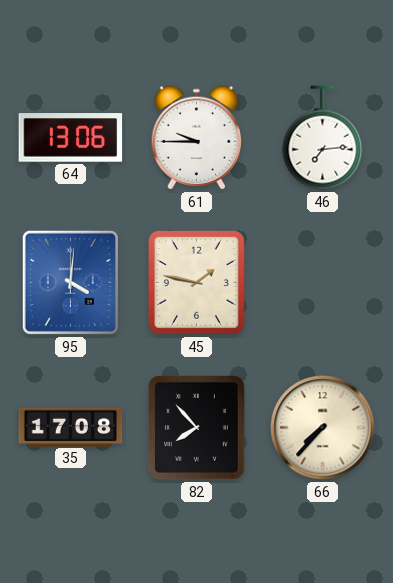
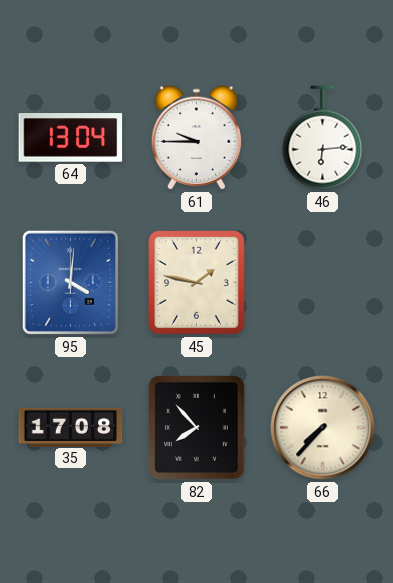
64: 13:06 -> 13:04 (71, 138)
46: 7:14 -> 6:14 (323, 138)
